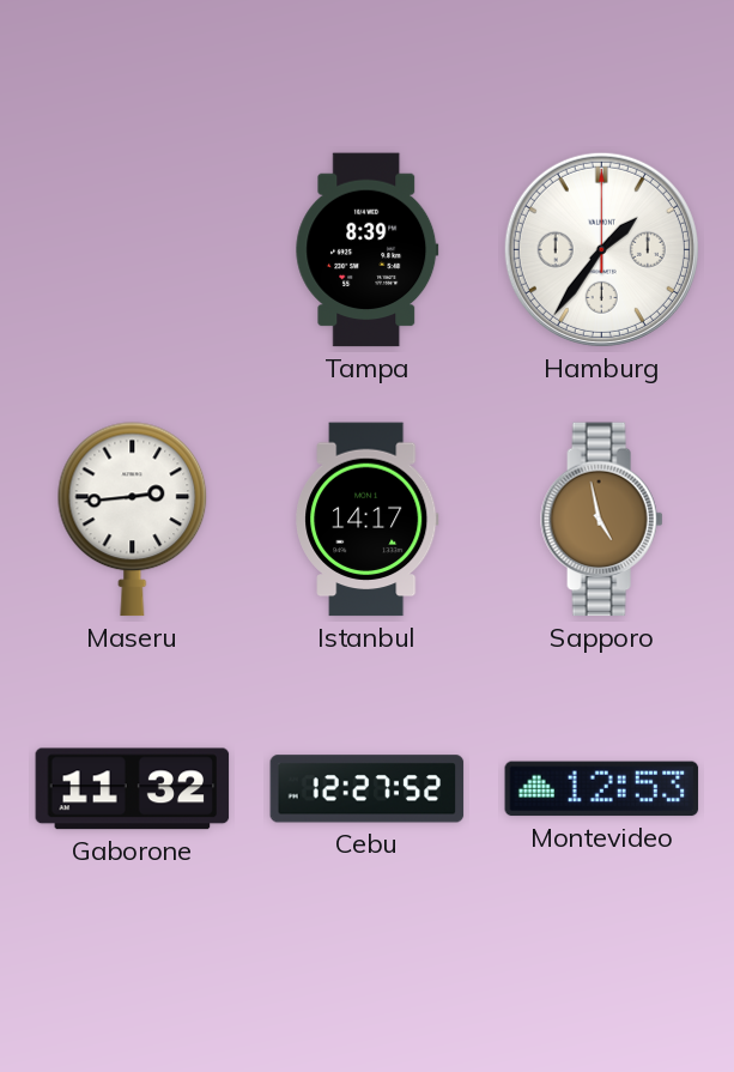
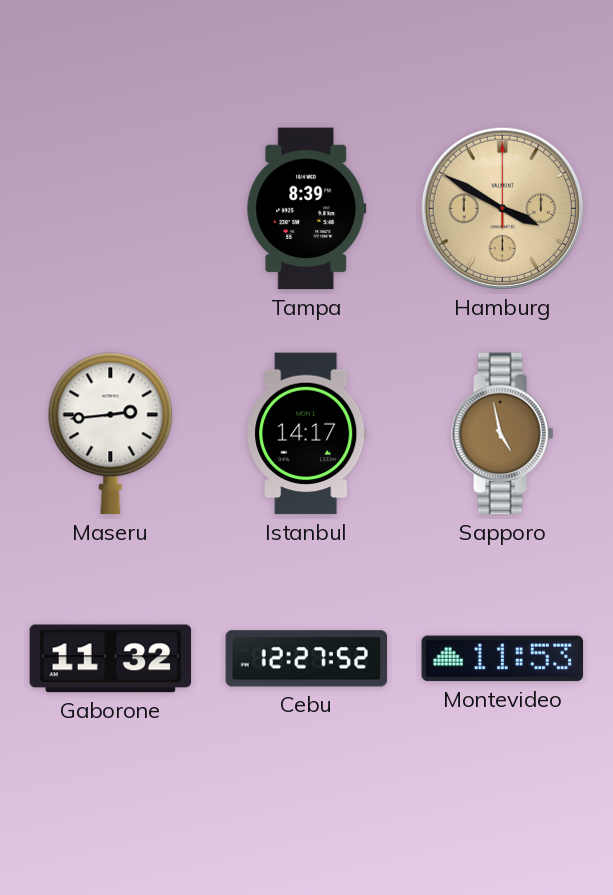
Hamburg: 1:36 -> 3:50 (502, 208)
Hamburg dial: white -> champagne (502, 208)
Montevideo: 12:53 -> 11:53 (503, 659)
